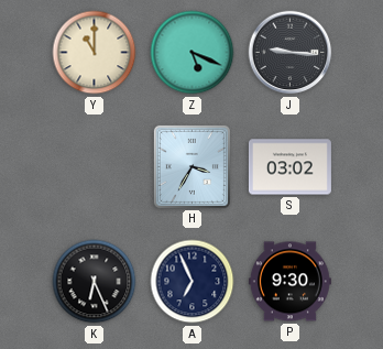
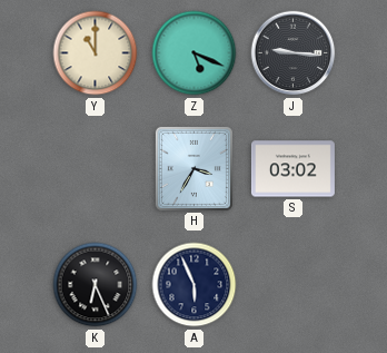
A: 6:56 -> 5:56 (195, 285)
P: 9:30 -> none (289, 282)
